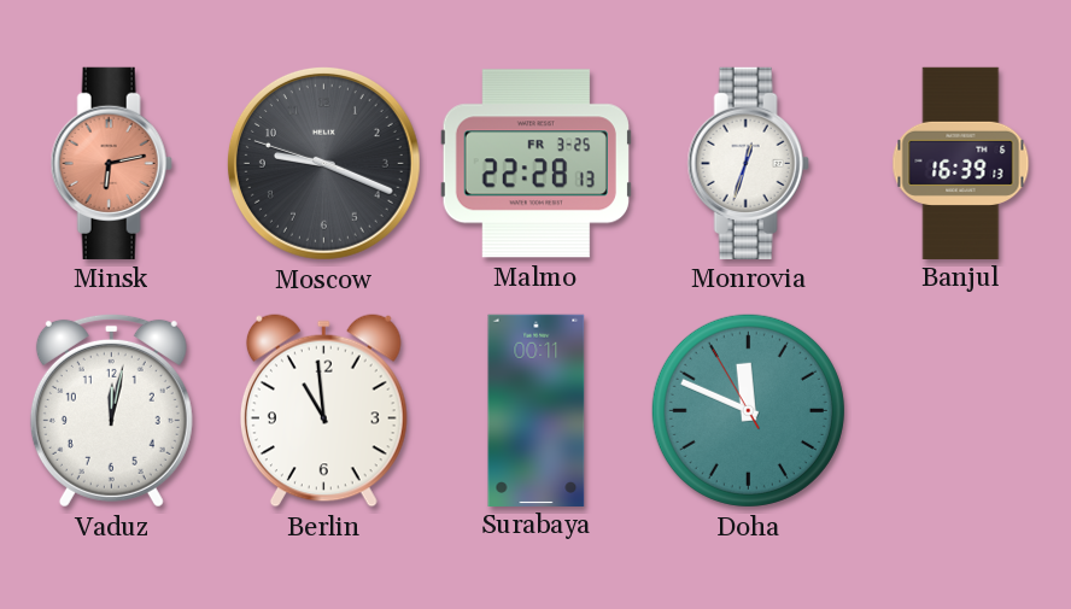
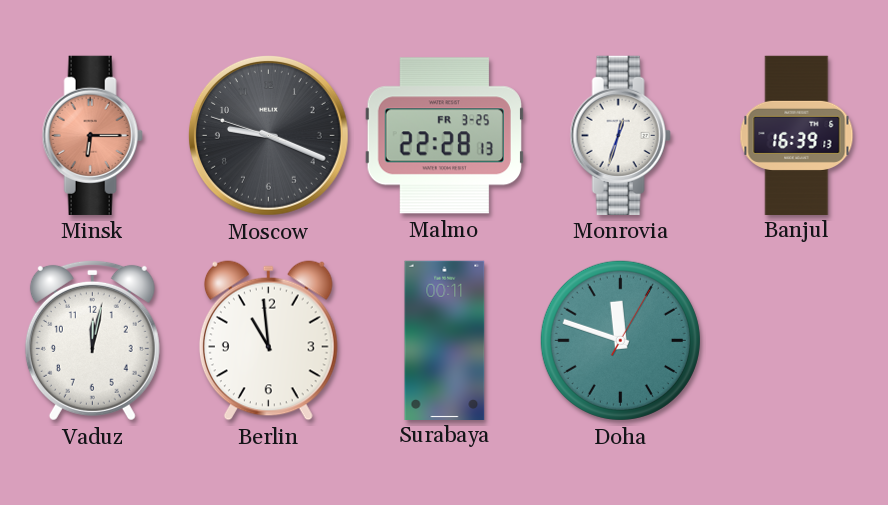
Minsk: 6:13 -> 6:15 (92, 135)
Doha: 11:48:55 -> 11:48:05 (620, 340)
